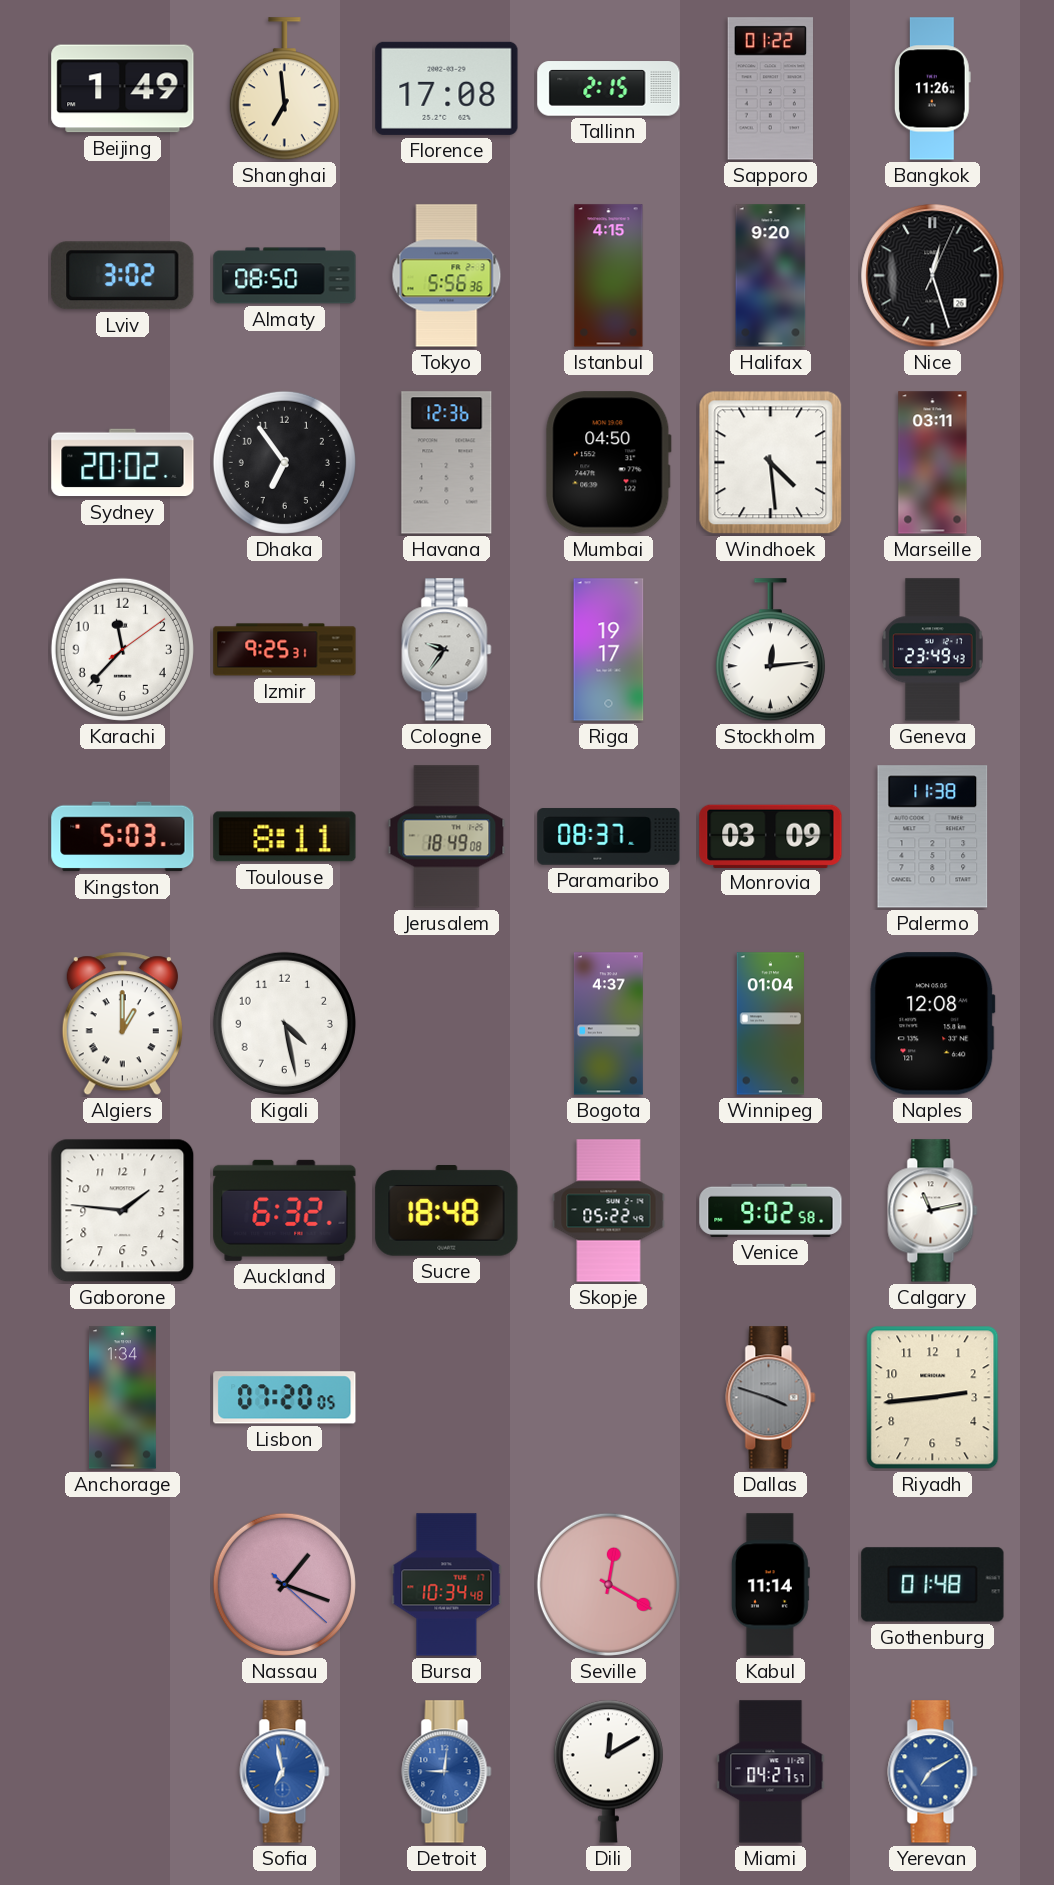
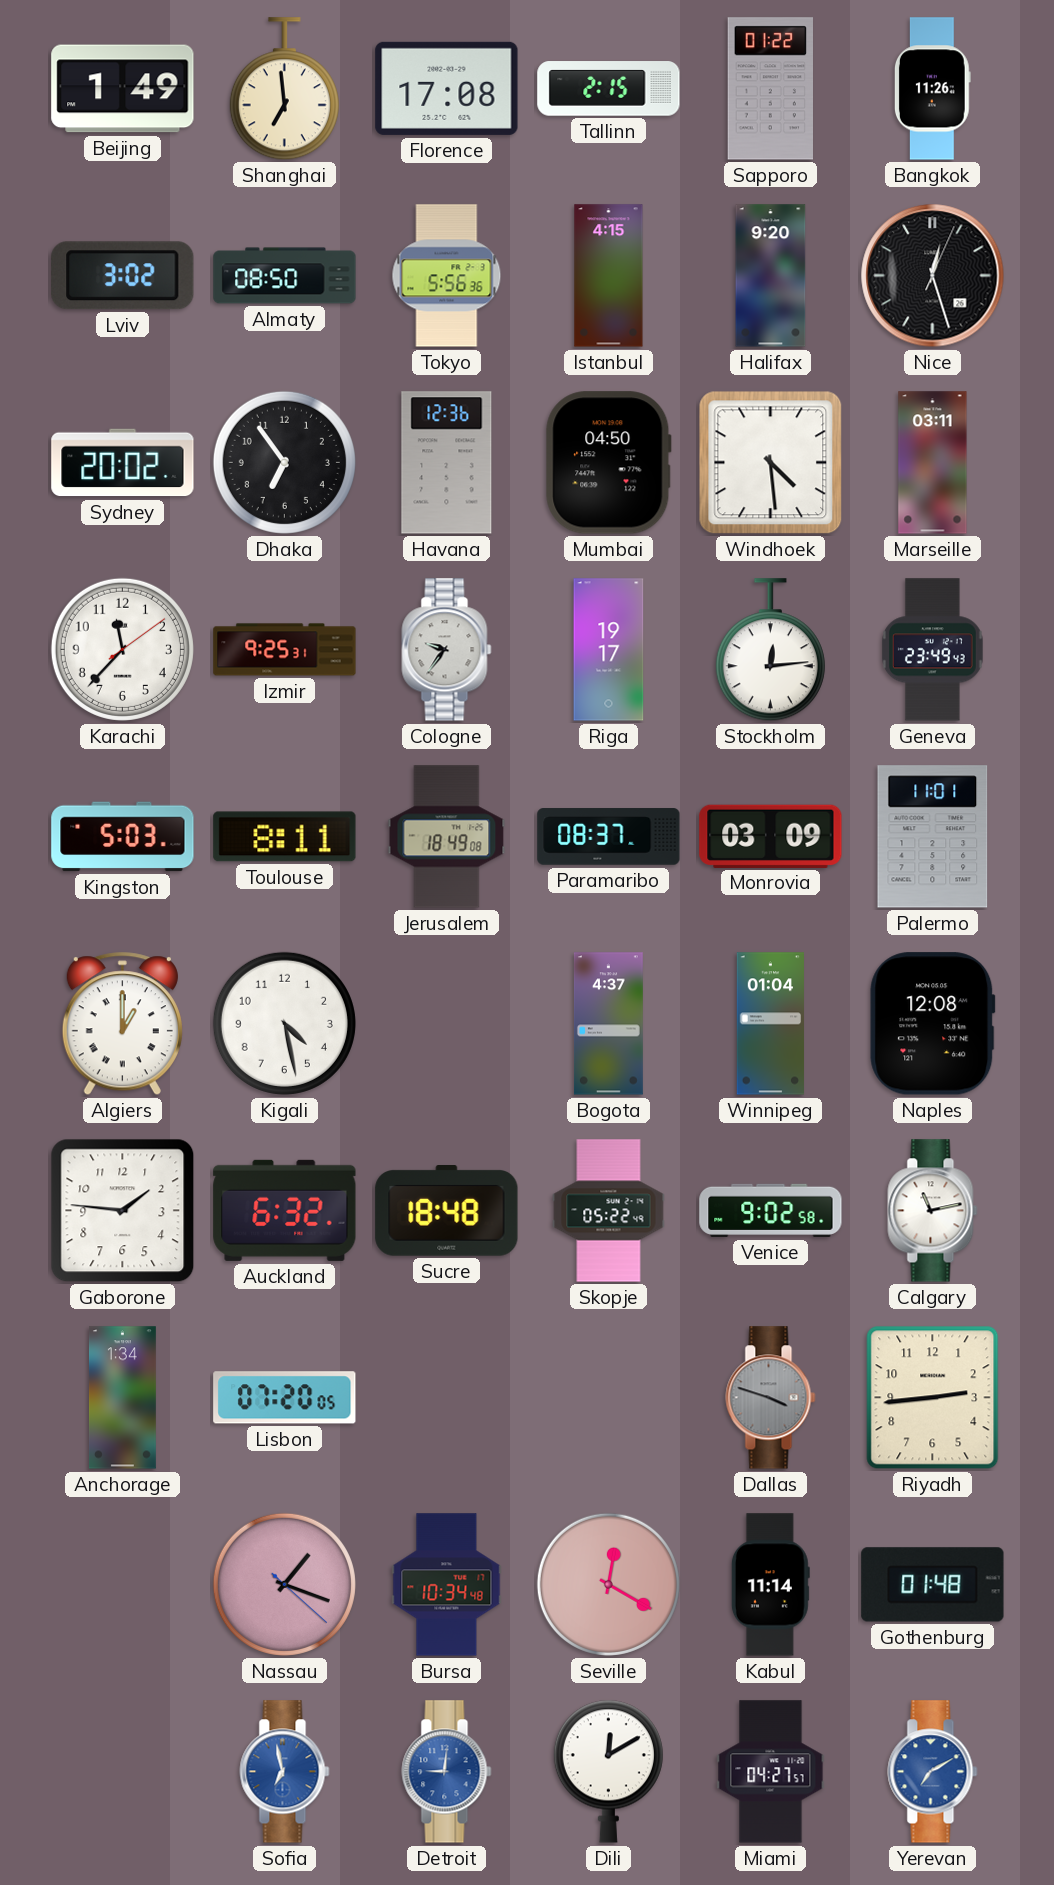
Palermo: 11:38 -> 11:01 (933, 837)
